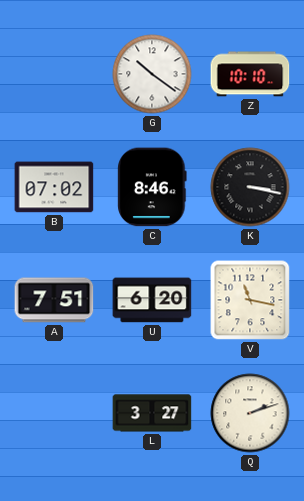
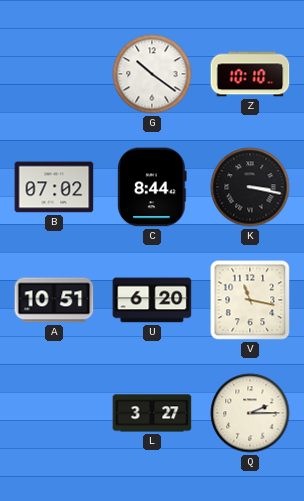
C: 8:46 -> 8:44 (152, 187)
A: 7:51 -> 10:51 (54, 300)
Q: 2:12 -> 2:15 (250, 413)
